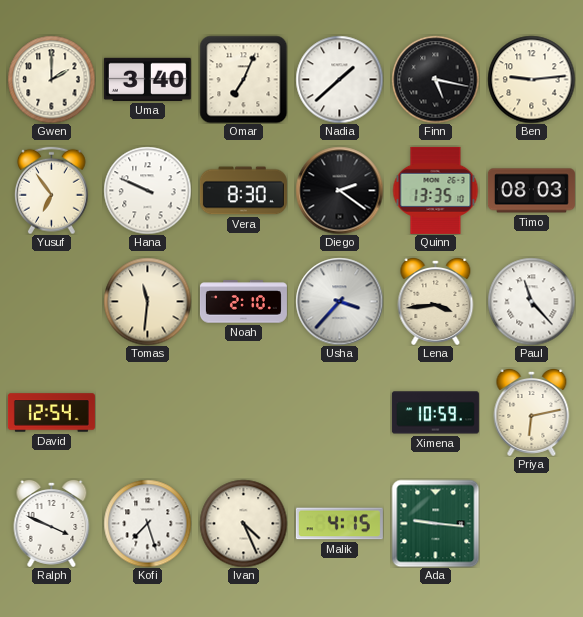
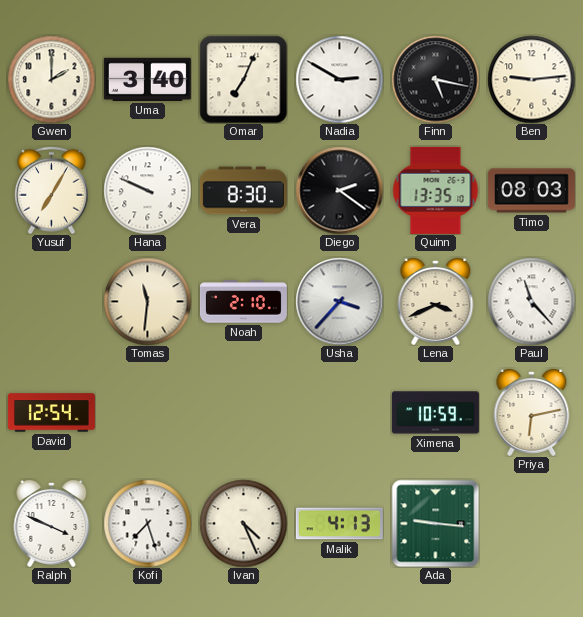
Nadia: 1:38 -> 2:50 (339, 79)
Yusuf: 6:54 -> 7:05 (51, 190)
Lena: 3:44 -> 3:41 (436, 302)
Malik: 4:15 -> 4:13 (339, 524)
